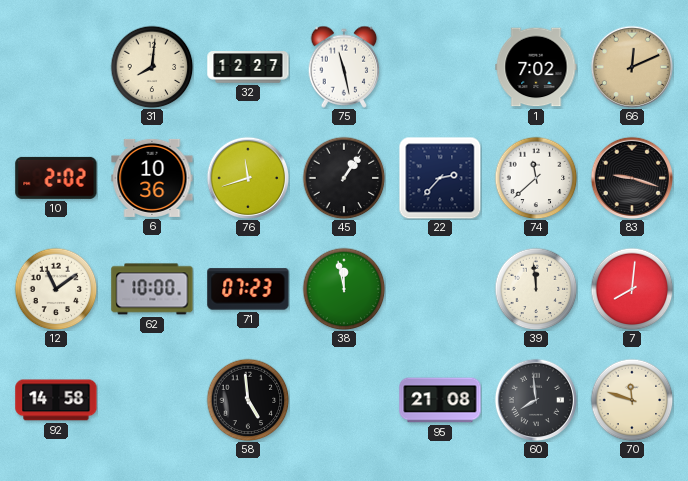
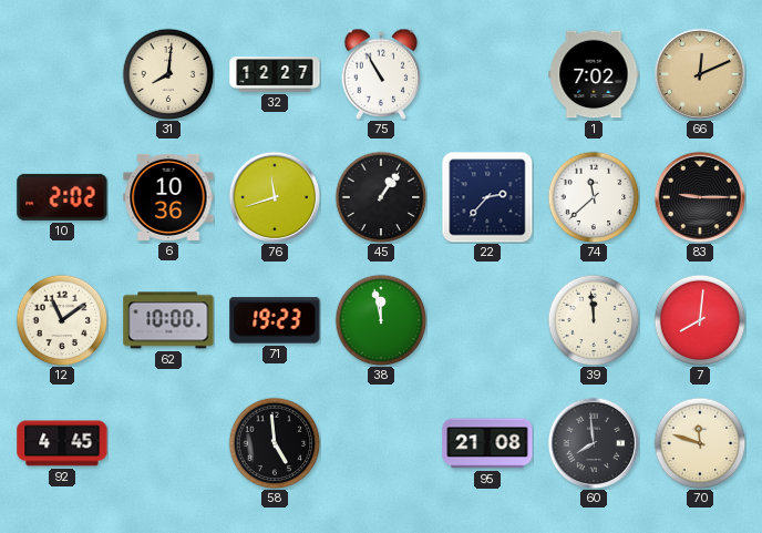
75: 11:28 -> 10:55 (381, 74)
83: 9:18 -> 9:15 (700, 197)
71: 07:23 -> 19:23 (275, 320)
92: 14:58 -> 4:45 (62, 443)
